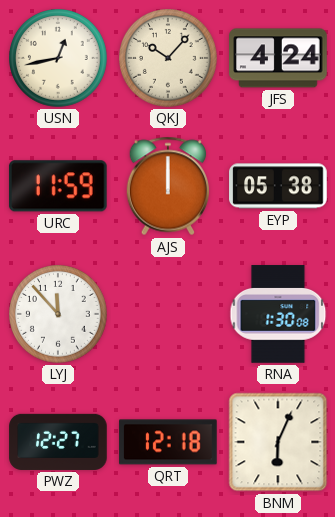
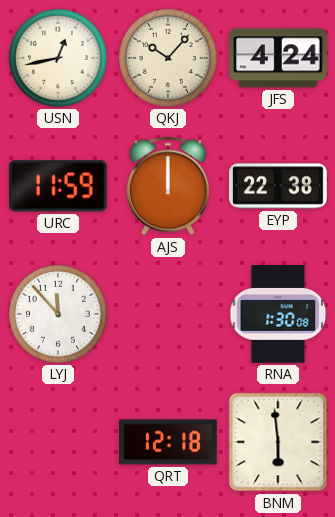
EYP: 05:38 -> 22:38 (278, 186)
PWZ: 12:27 -> none (58, 442)
BNM: 6:04 -> 5:59 (278, 442)
